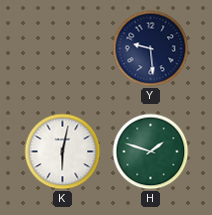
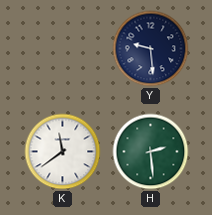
K: 6:02 -> 11:39 (63, 152)
H: 1:48 -> 2:29 (151, 152)
